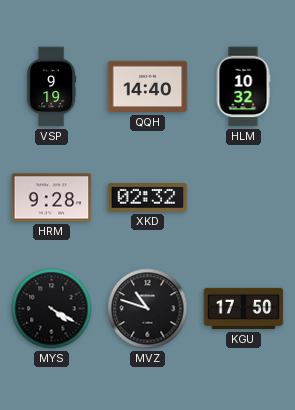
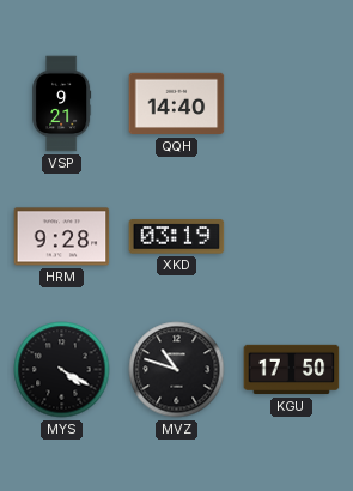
VSP: 9:19 -> 9:21 (62, 104)
HLM: 10:32 -> none (243, 87)
XKD: 02:32 -> 03:19 (177, 237)
